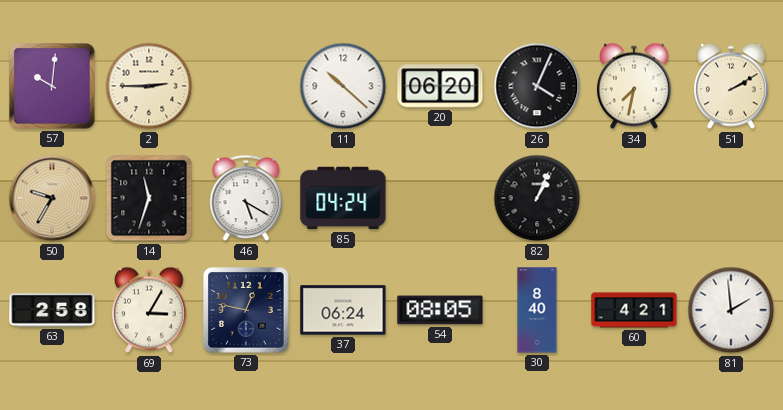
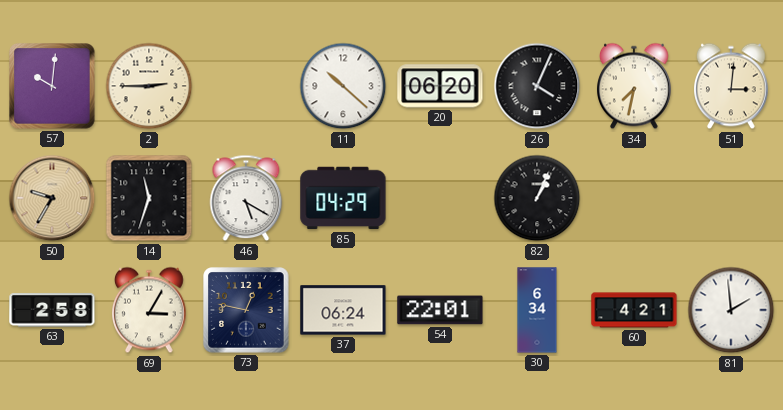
51: 2:10 -> 3:01 (732, 86)
85: 04:24 -> 04:29 (343, 198)
54: 08:05 -> 22:01 (440, 310)
30: 8:40 -> 6:34 (537, 310)
